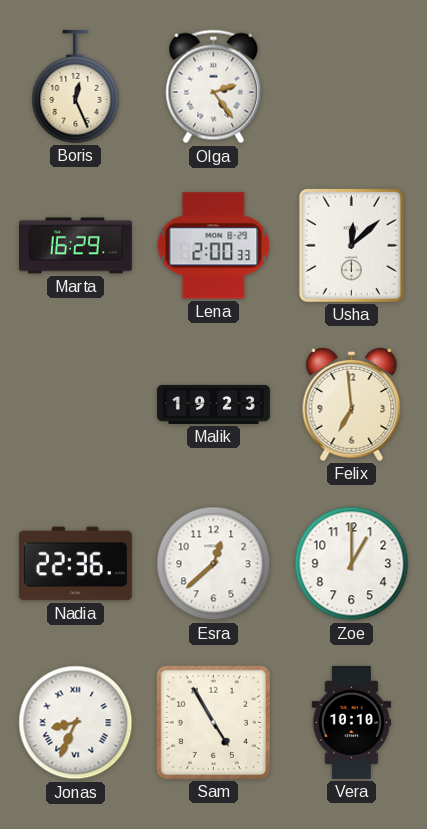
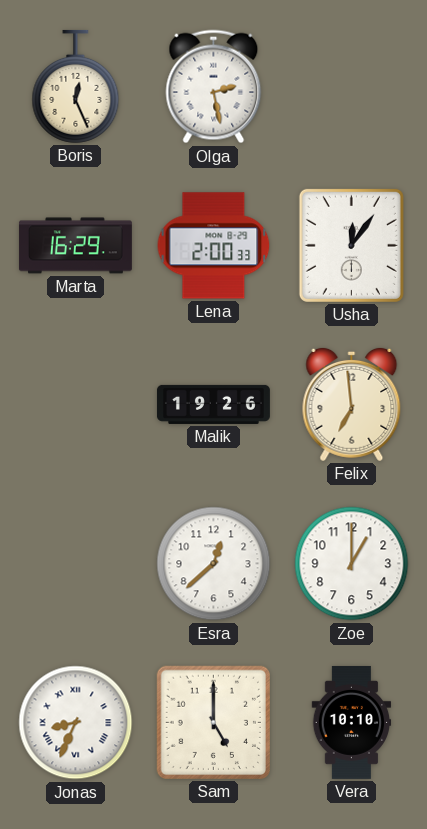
Olga: 2:24 -> 2:28 (214, 87)
Usha: 12:08 -> 12:06 (351, 245)
Malik: 19:23 -> 19:26 (213, 404)
Nadia: 22:36 -> none (75, 564)
Sam: 4:55 -> 5:00 (213, 722)
